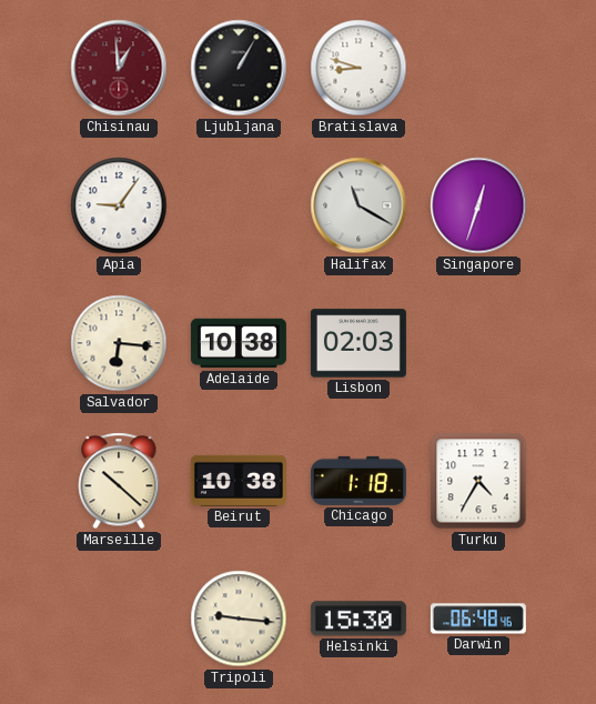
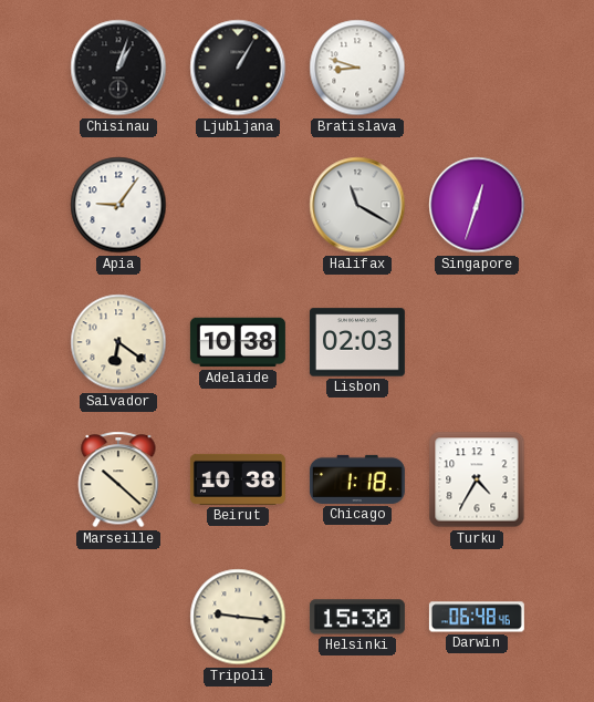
Chisinau: 12:59 -> 1:03 (118, 68)
Chisinau dial: burgundy -> black (118, 68)
Salvador: 6:16 -> 6:21 (118, 342)
